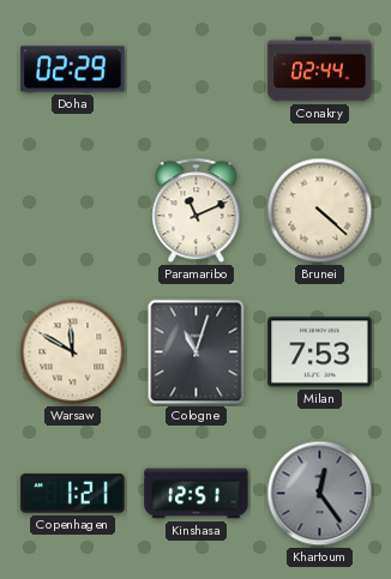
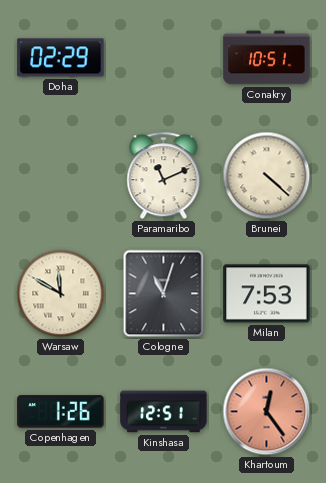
Conakry: 02:44 -> 10:51 (267, 58)
Copenhagen: 1:21 -> 1:26 (61, 412)
Khartoum dial: grey -> salmon (267, 412)
